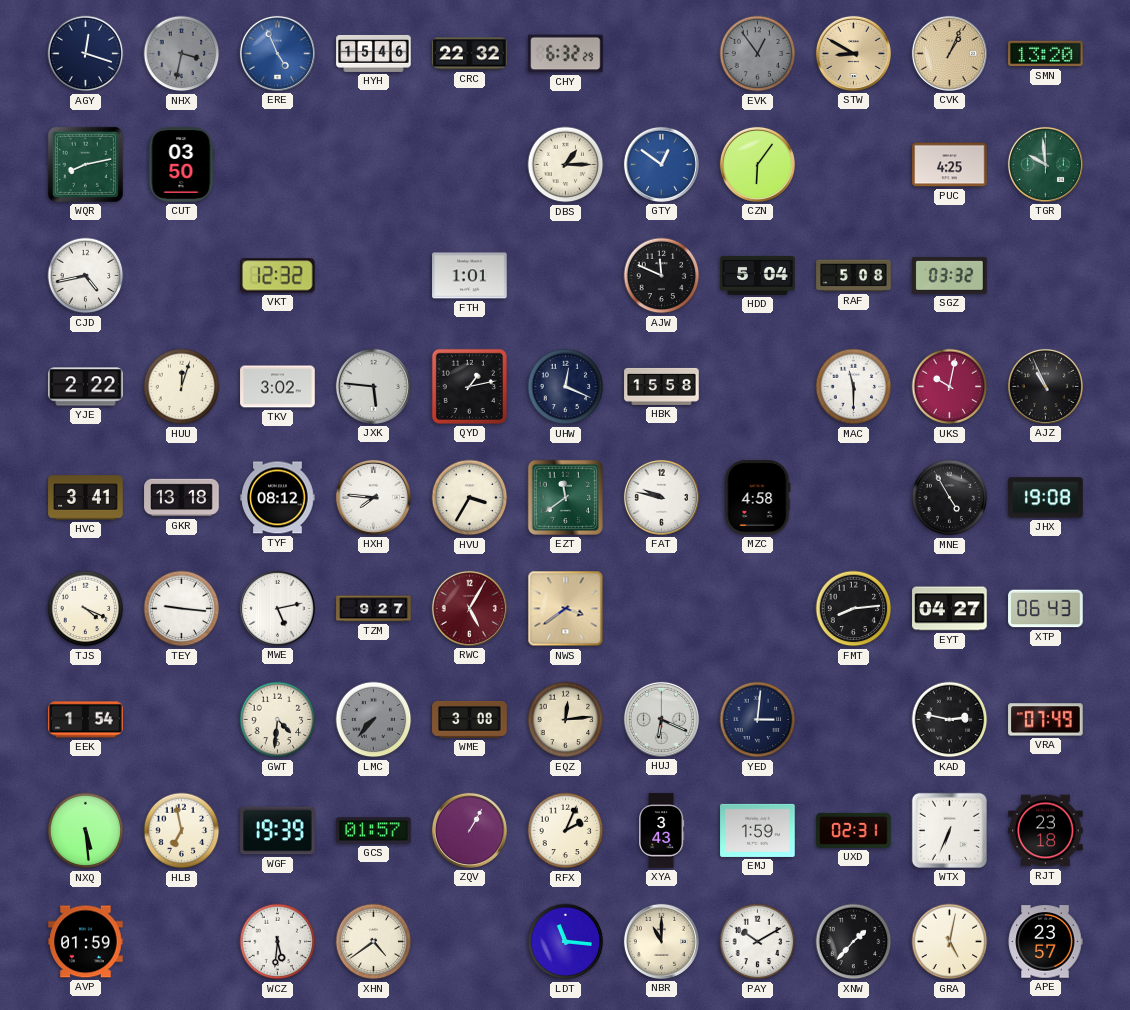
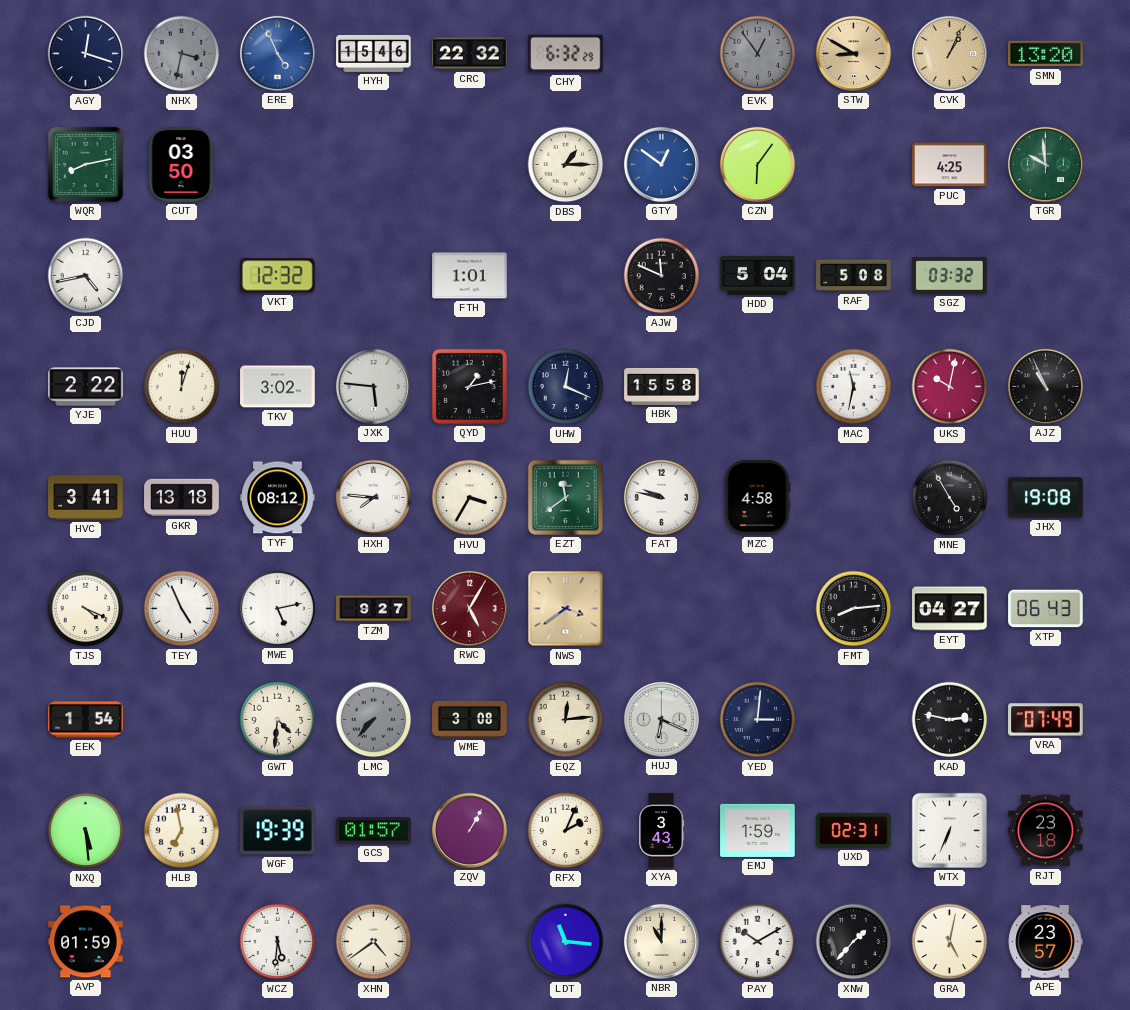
MAC: 11:30 -> 11:32 (854, 387)
TEY: 9:16 -> 4:56 (182, 609)
